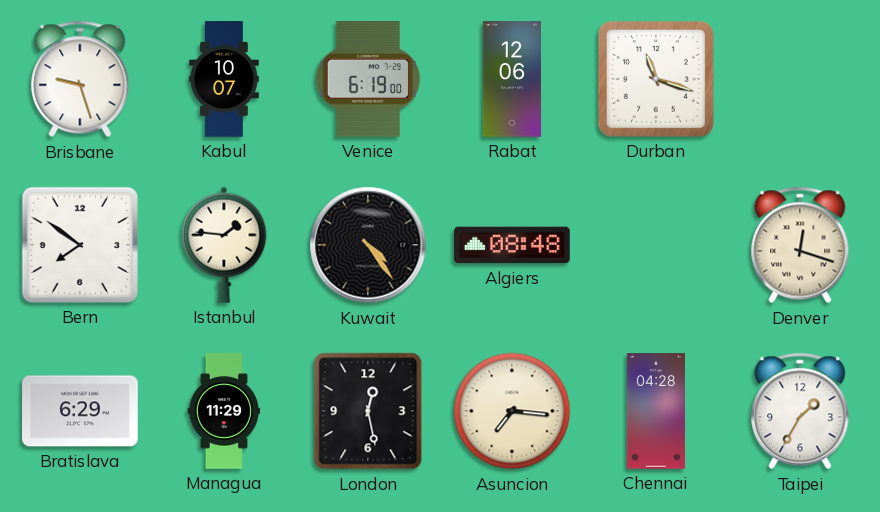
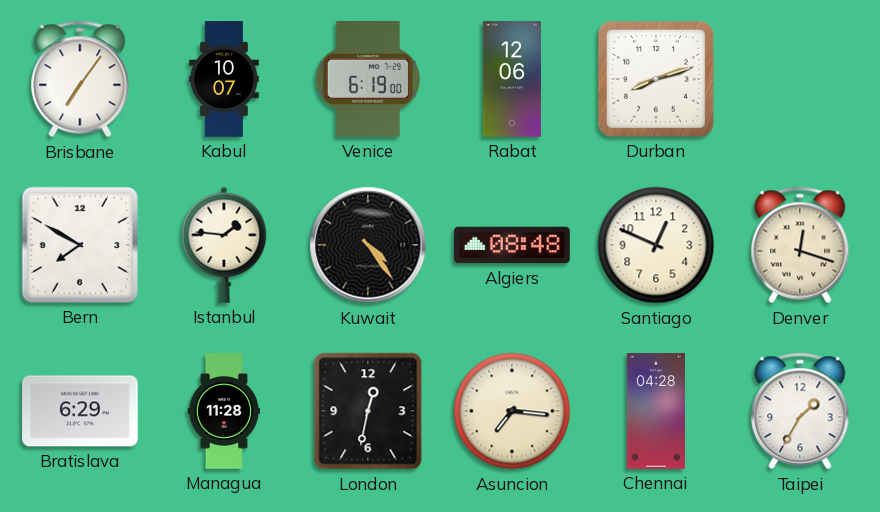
Brisbane: 9:27 -> 7:06 (80, 79)
Durban: 11:18 -> 8:12 (656, 79)
Bern: 7:51 -> 7:50 (80, 245)
Santiago: none -> 12:49 (656, 245)
Managua: 11:29 -> 11:28 (224, 411)
London: 12:28 -> 12:32 (368, 411)
